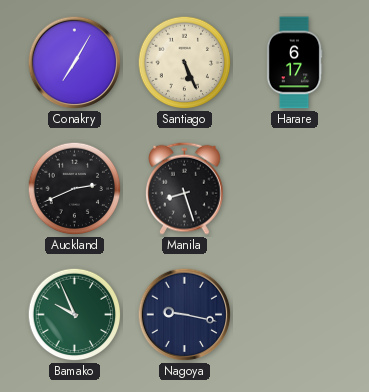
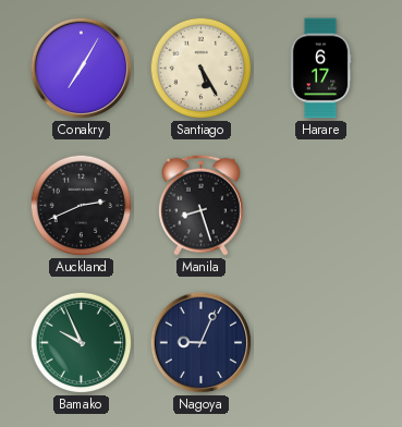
Santiago: 5:26 -> 5:25 (202, 69)
Nagoya: 9:17 -> 9:04 (202, 343)
